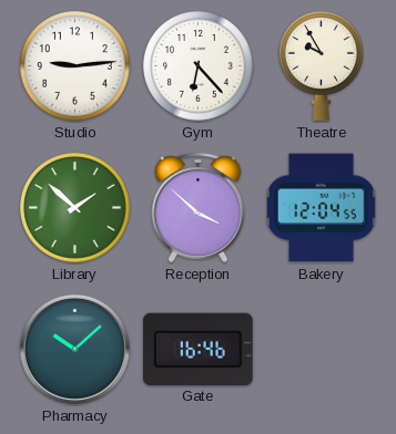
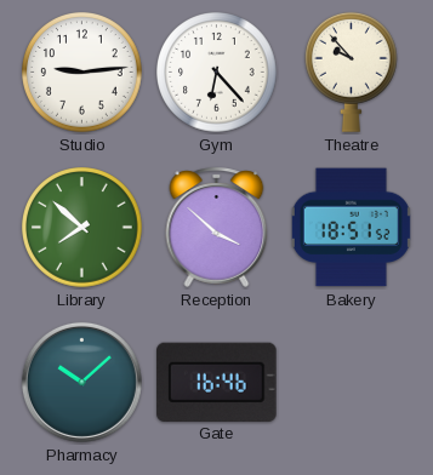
Theatre: 9:55 -> 9:53 (352, 71)
Library: 1:52 -> 7:52 (82, 228)
Bakery: 12:04 -> 18:51 (351, 228)
